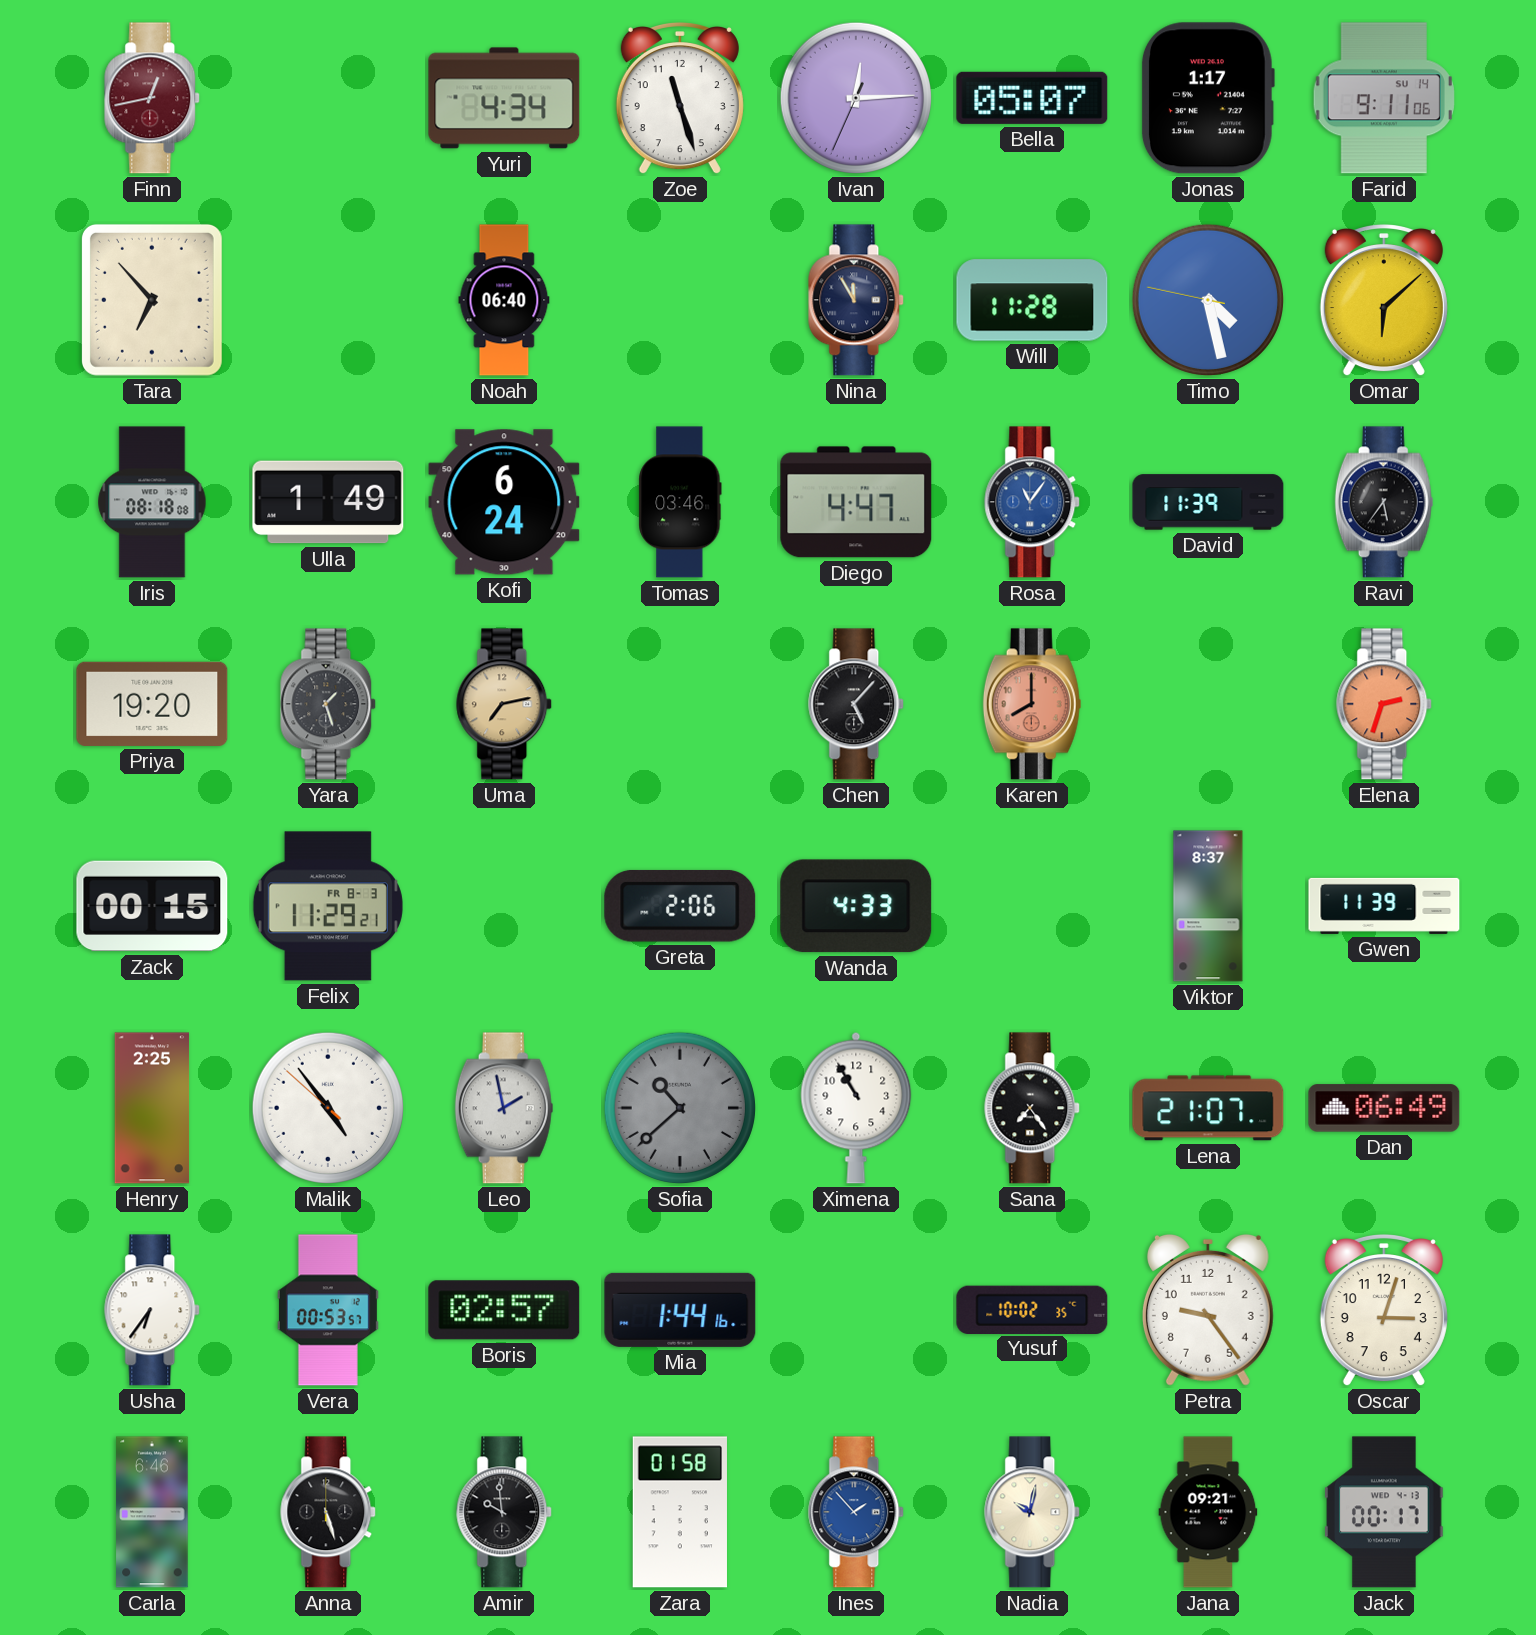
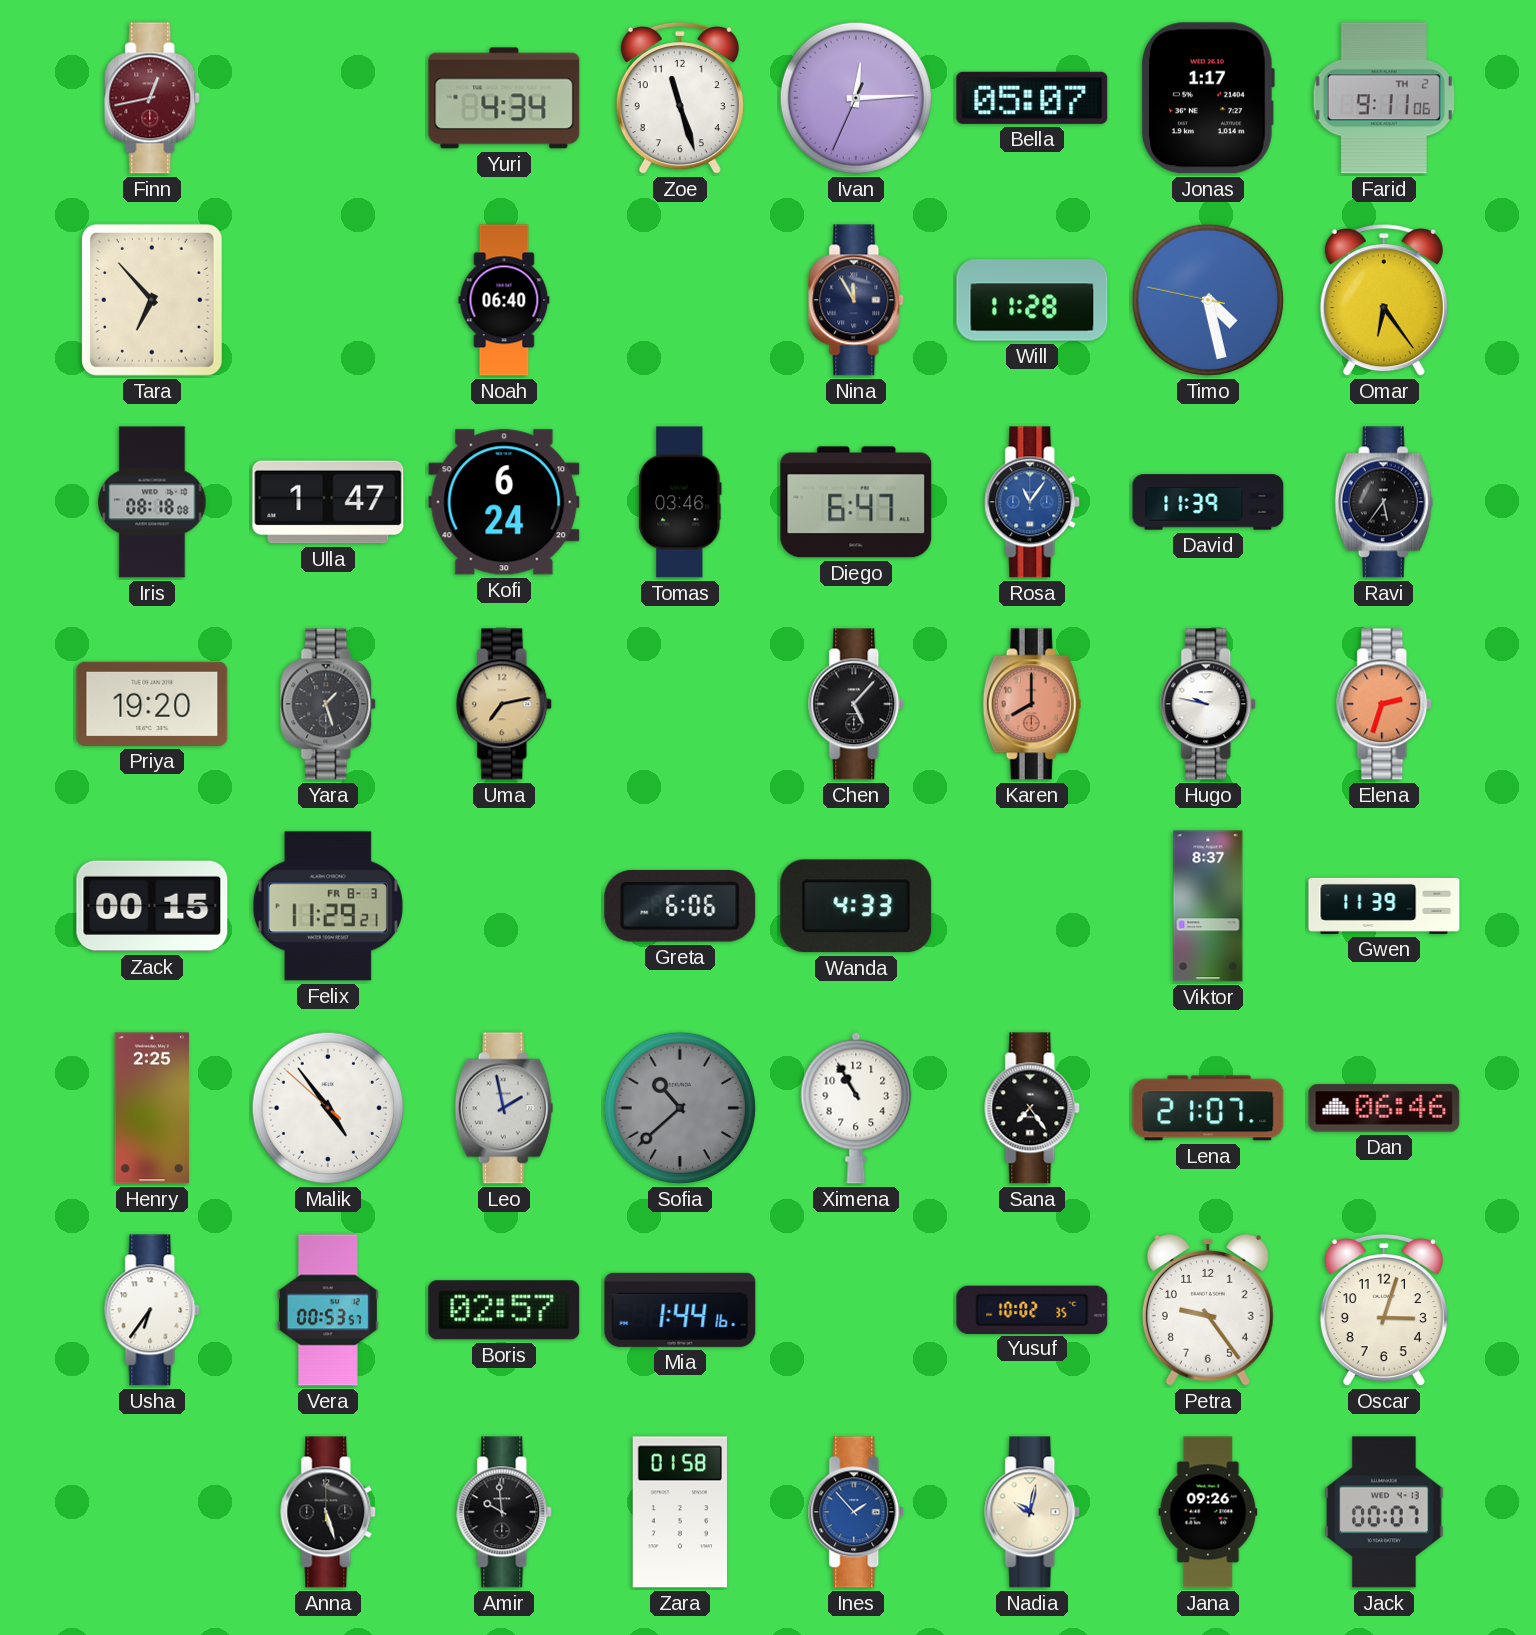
Farid date: SU 14 -> TH 2 (1384, 98)
Omar: 6:08 -> 6:24 (1384, 301)
Ulla: 1:49 -> 1:47 (328, 502)
Diego: 4:47 -> 6:47 (856, 502)
Hugo: none -> 9:47 (1209, 704)
Greta: 2:06 -> 6:06 (680, 906)
Dan: 06:49 -> 06:46 (1384, 1108)
Carla: 6:46 -> none (152, 1512)
Jana: 09:21 -> 09:26 (1208, 1512)
Jack: 00:17 -> 00:07 (1384, 1512)
